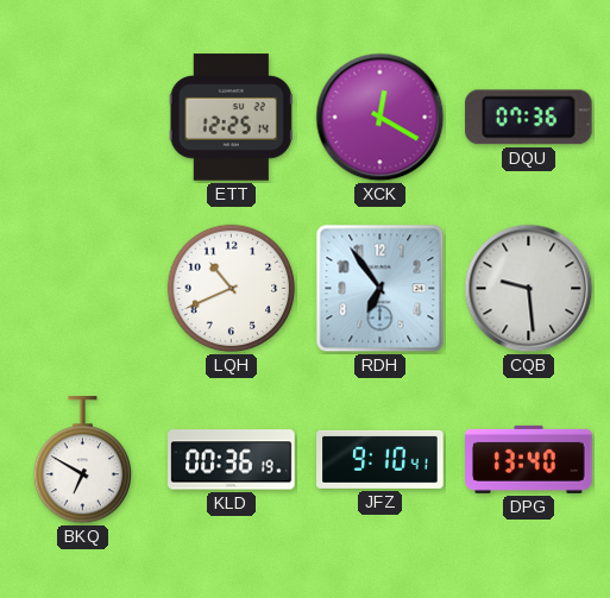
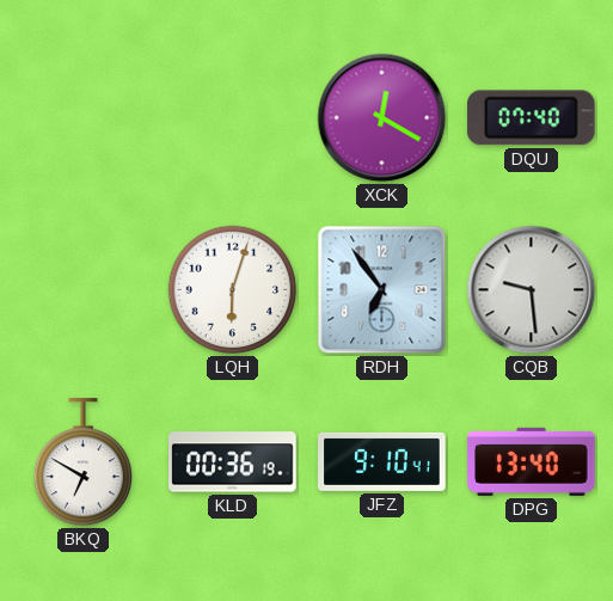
ETT: 12:25 -> none (231, 118)
DQU: 07:36 -> 07:40 (531, 118)
LQH: 10:41 -> 6:03 (233, 290)
